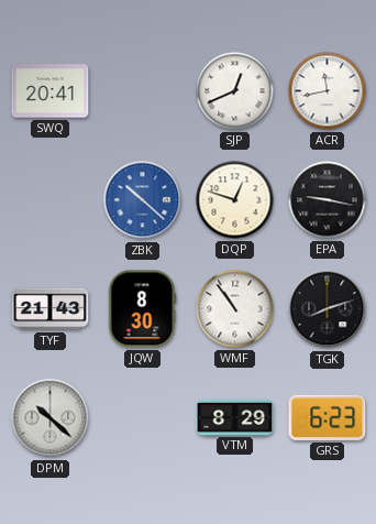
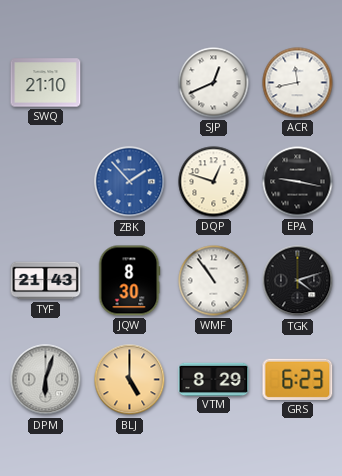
SWQ: 20:41 -> 21:10 (46, 83)
ZBK: 10:22 -> 1:53 (130, 182)
TGK: 8:12 -> 4:12 (298, 281)
DPM: 10:22 -> 6:03 (46, 380)
BLJ: none -> 5:00 (130, 380)
